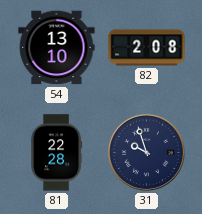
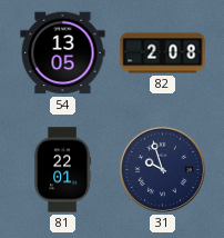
54: 13:10 -> 13:05 (63, 53)
81: 22:28 -> 22:01 (63, 170)
